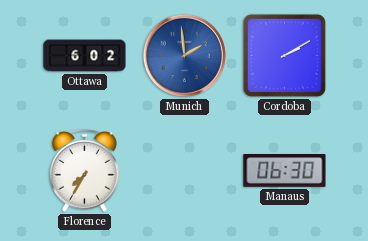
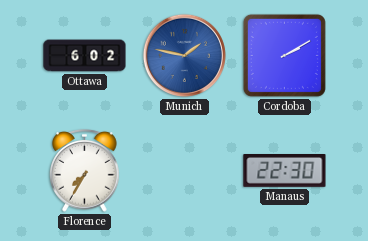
Munich: 1:59 -> 1:47 (184, 55)
Manaus: 06:30 -> 22:30 (285, 171)
